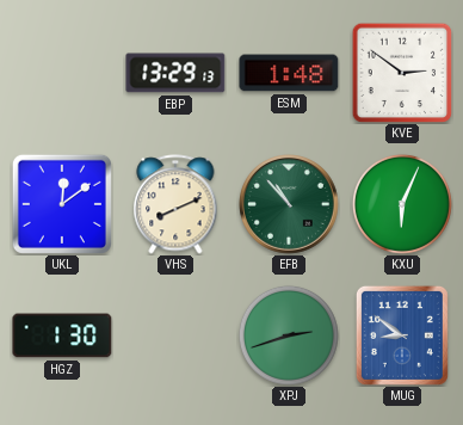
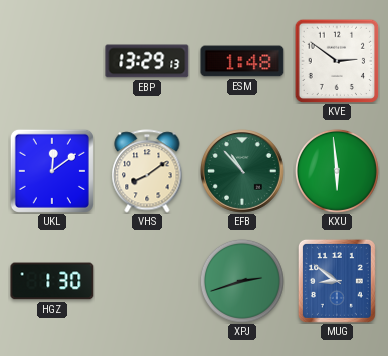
VHS: 8:11 -> 8:09 (147, 171)
KXU: 6:04 -> 5:59 (337, 171)
